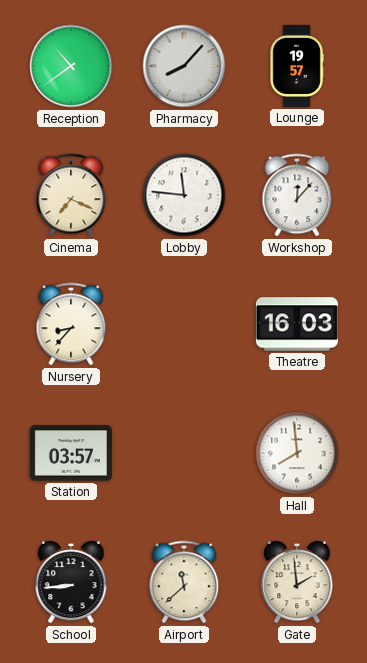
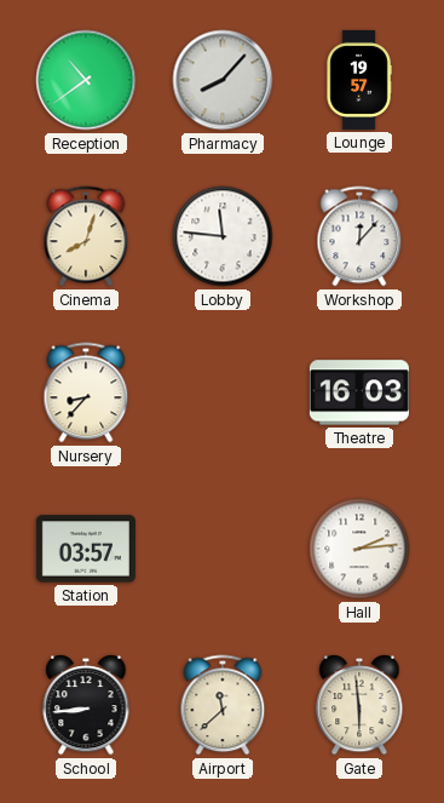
Cinema: 7:19 -> 8:03 (86, 236)
Hall: 7:59 -> 2:14 (359, 549)
Gate: 1:59 -> 5:59 (359, 705)
